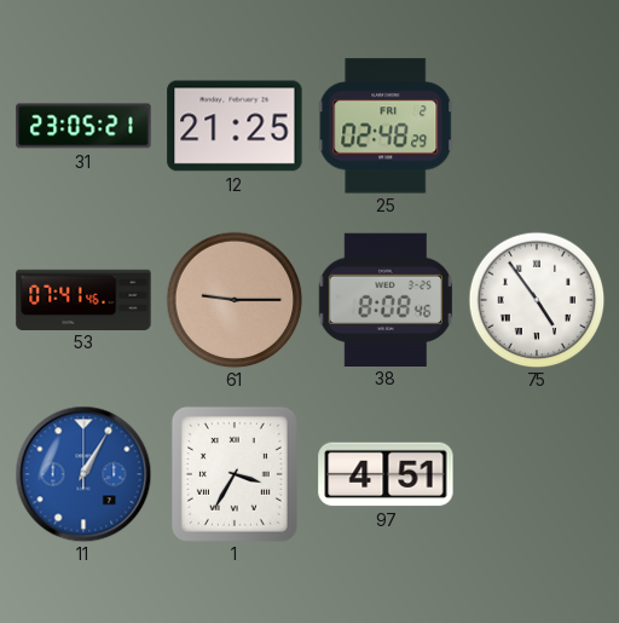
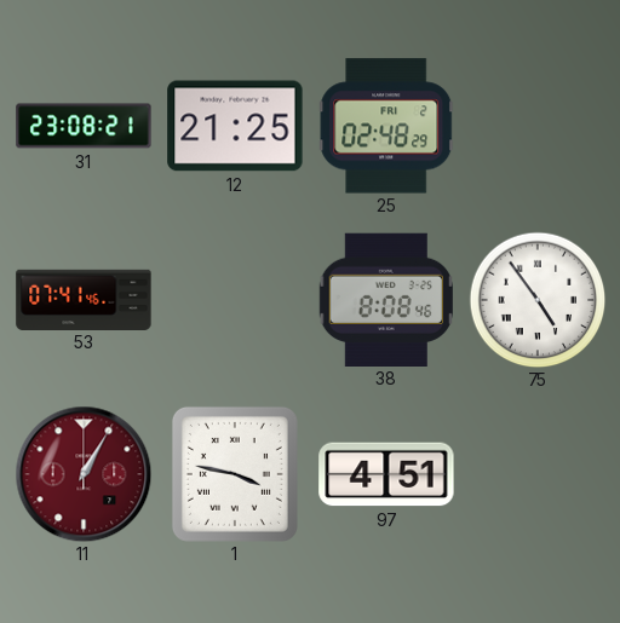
31: 23:05 -> 23:08 (84, 126)
61: 9:15 -> none (235, 300)
11 dial: blue -> burgundy (84, 474)
1: 3:35 -> 3:47 (235, 474)
